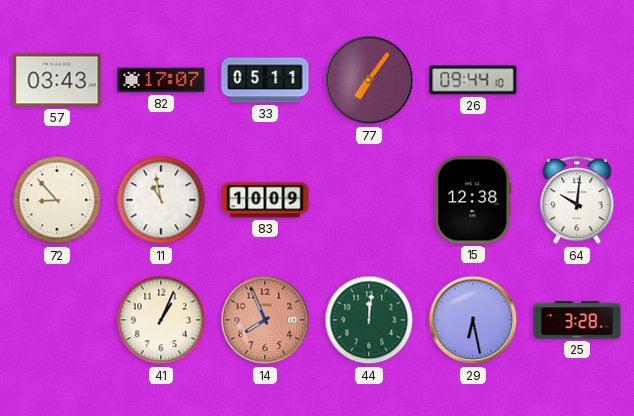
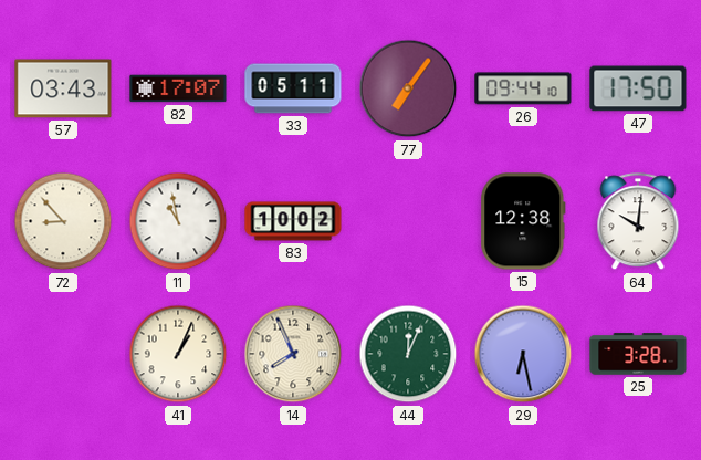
47: none -> 17:50 (638, 88)
83: 10:09 -> 10:02 (293, 221)
14 dial: salmon -> cream (293, 354)
44: 12:01 -> 12:04 (408, 354)
